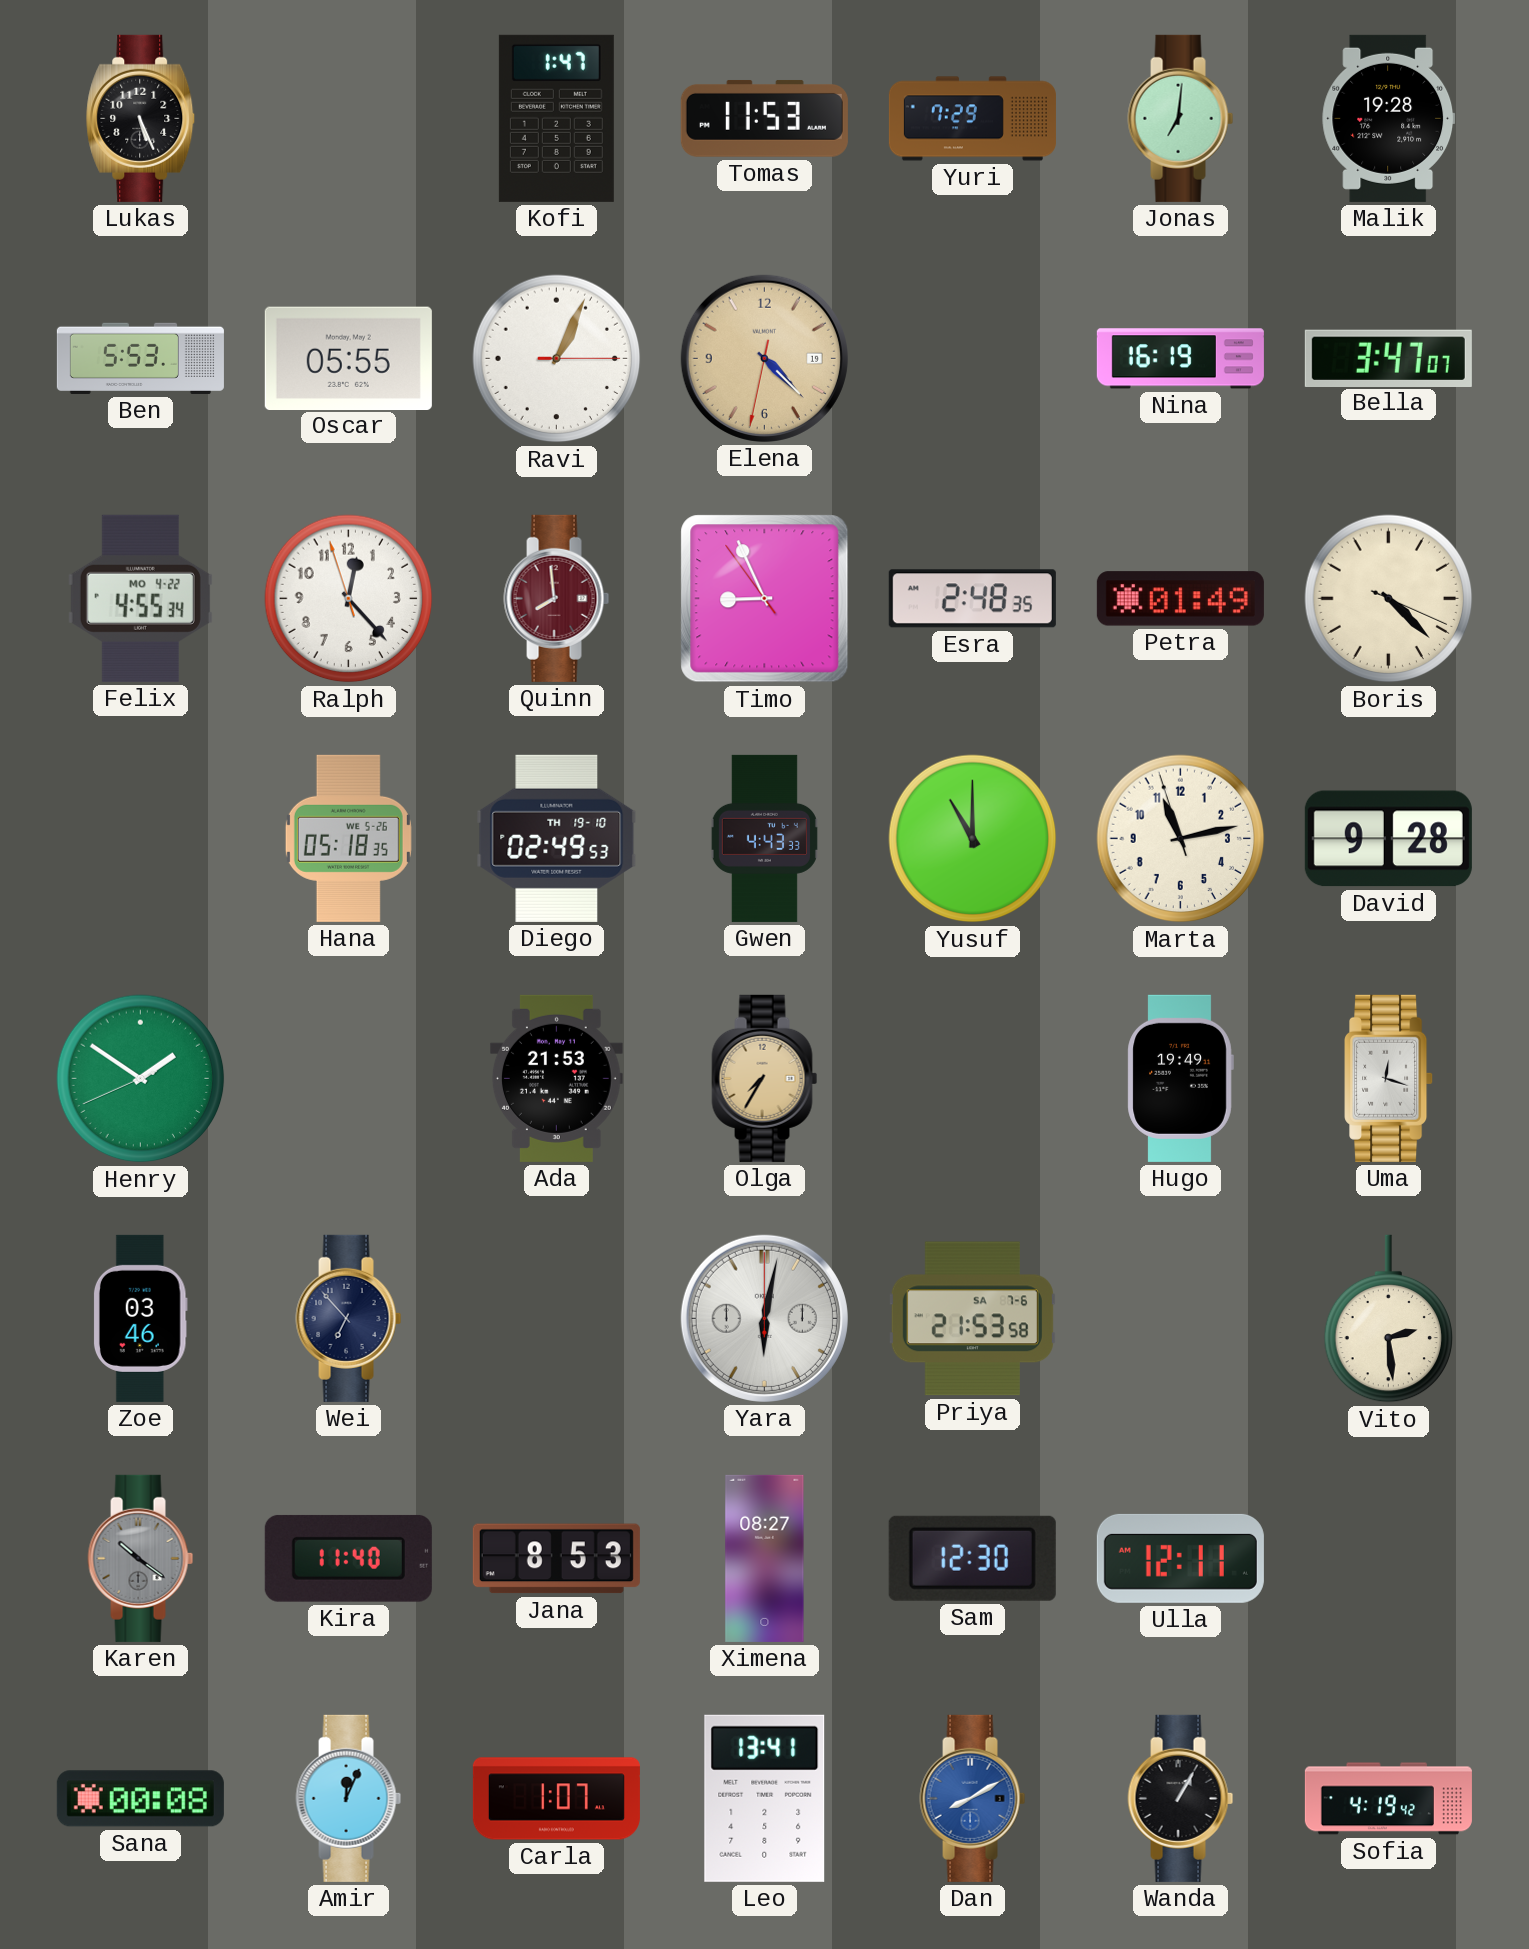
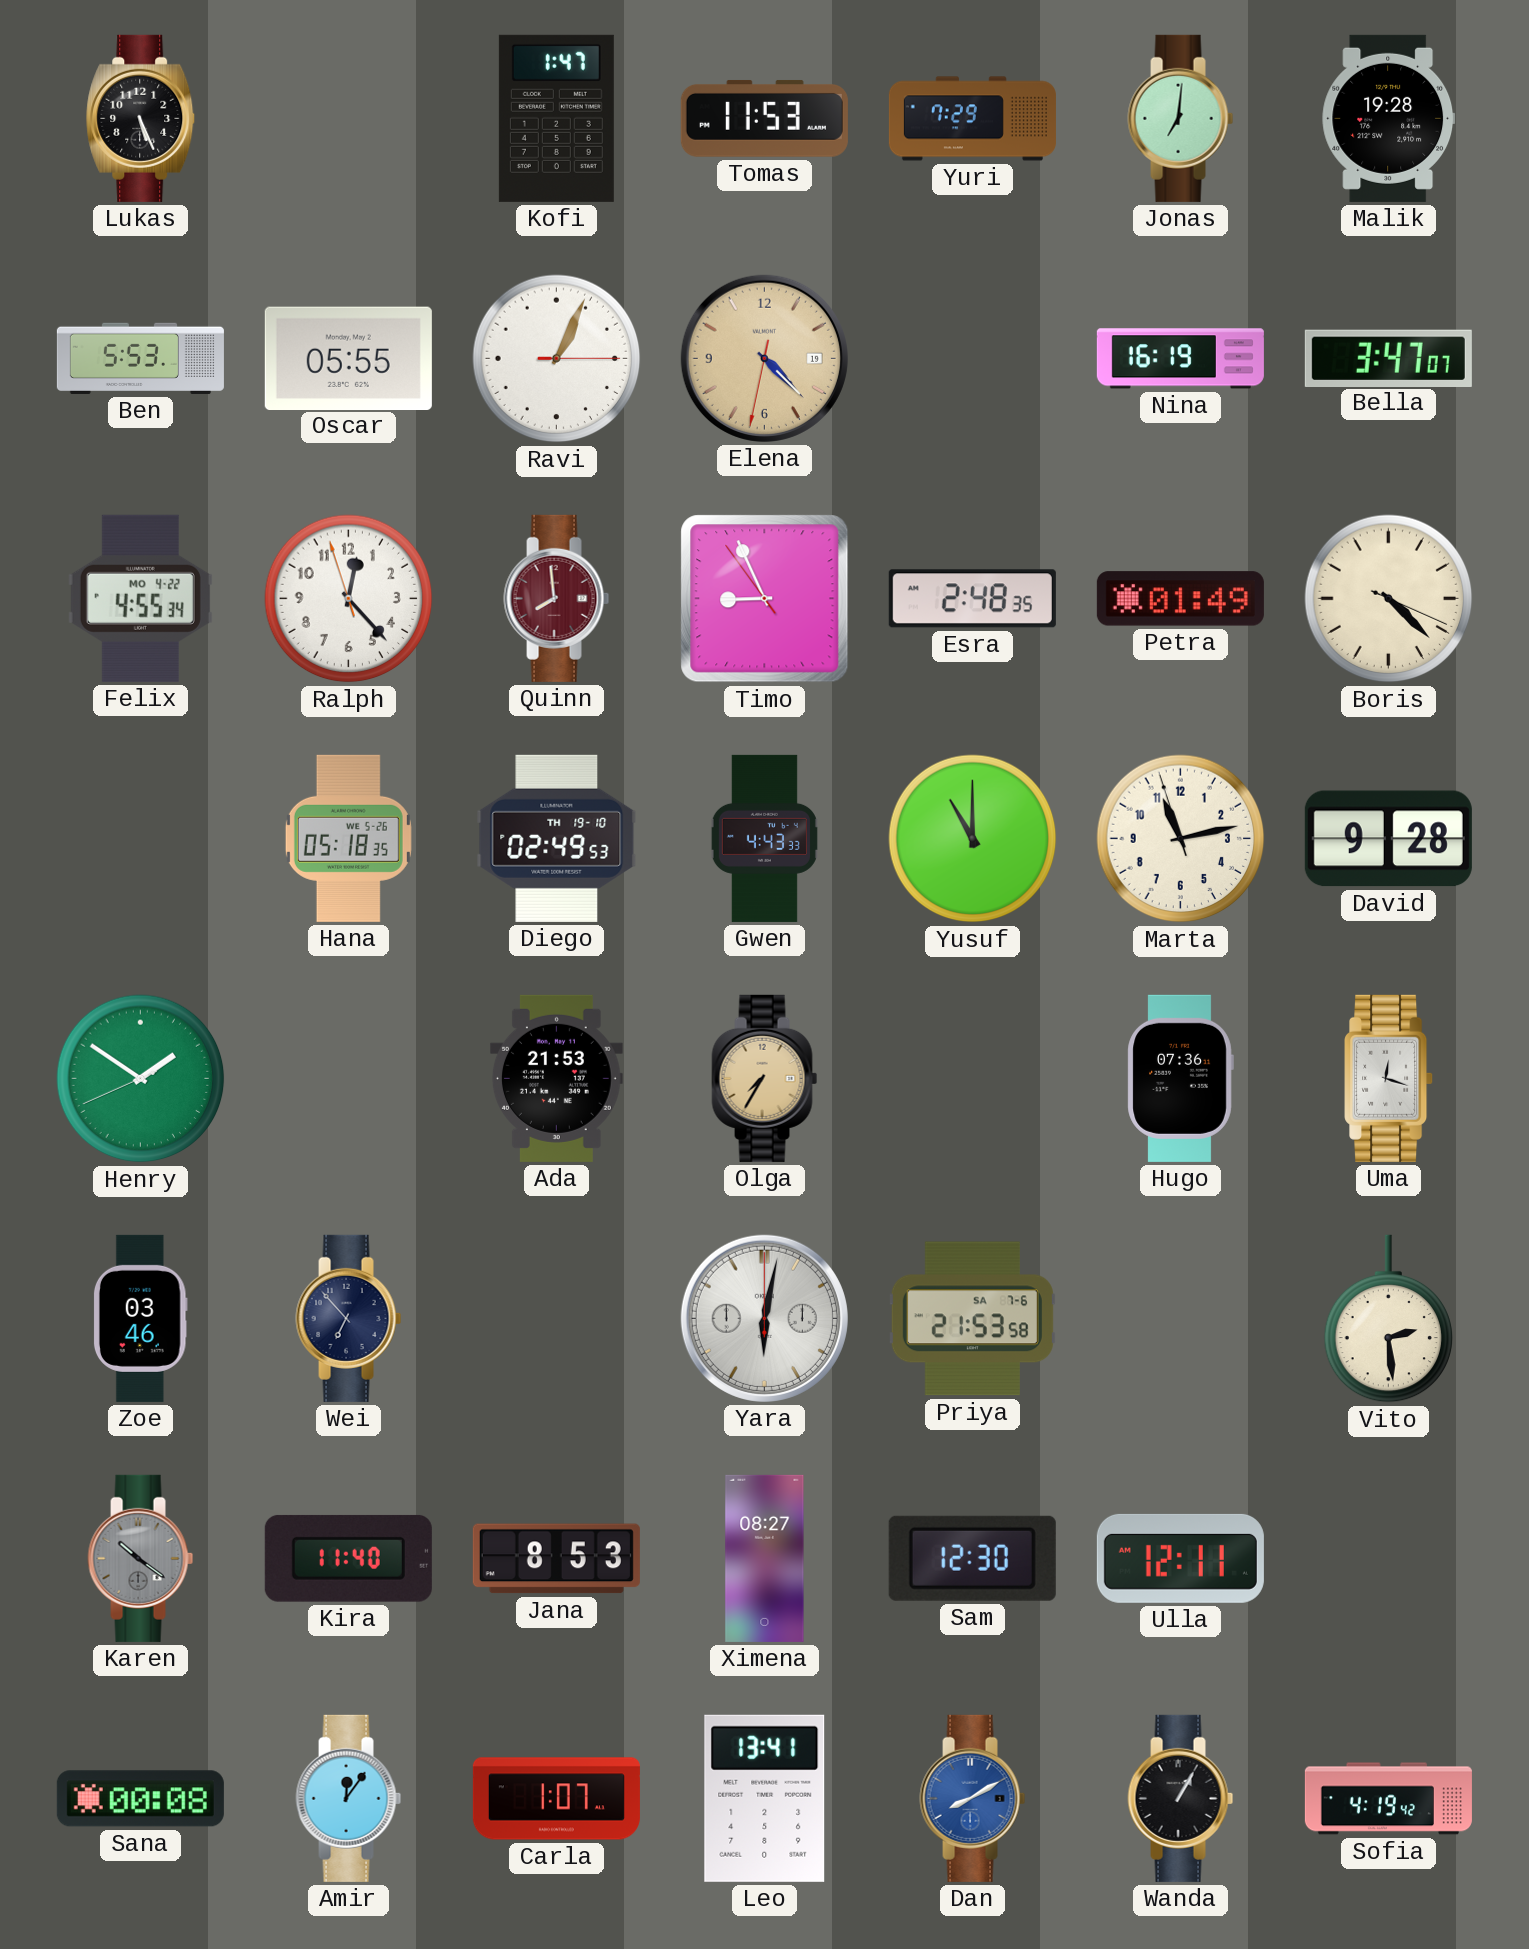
Hugo: 19:49 -> 07:36 (1180, 1078)
Amir: 12:04 -> 12:06 (349, 1798)
